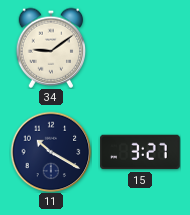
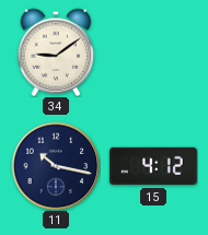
11: 10:20 -> 10:17 (56, 166)
15: 3:27 -> 4:12 (153, 166)
